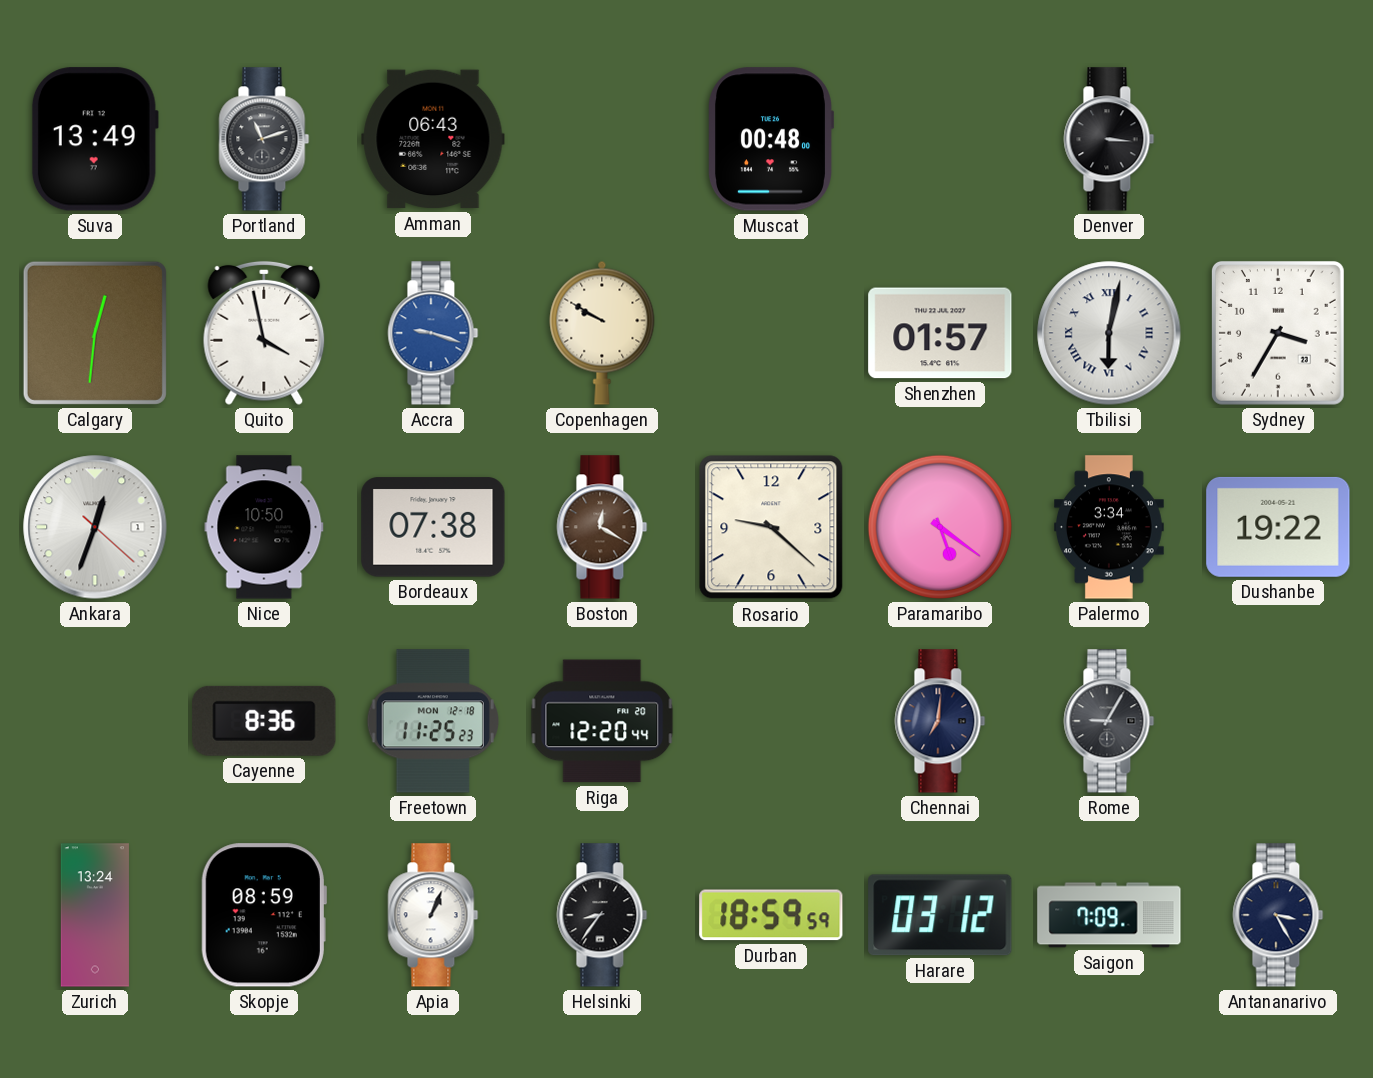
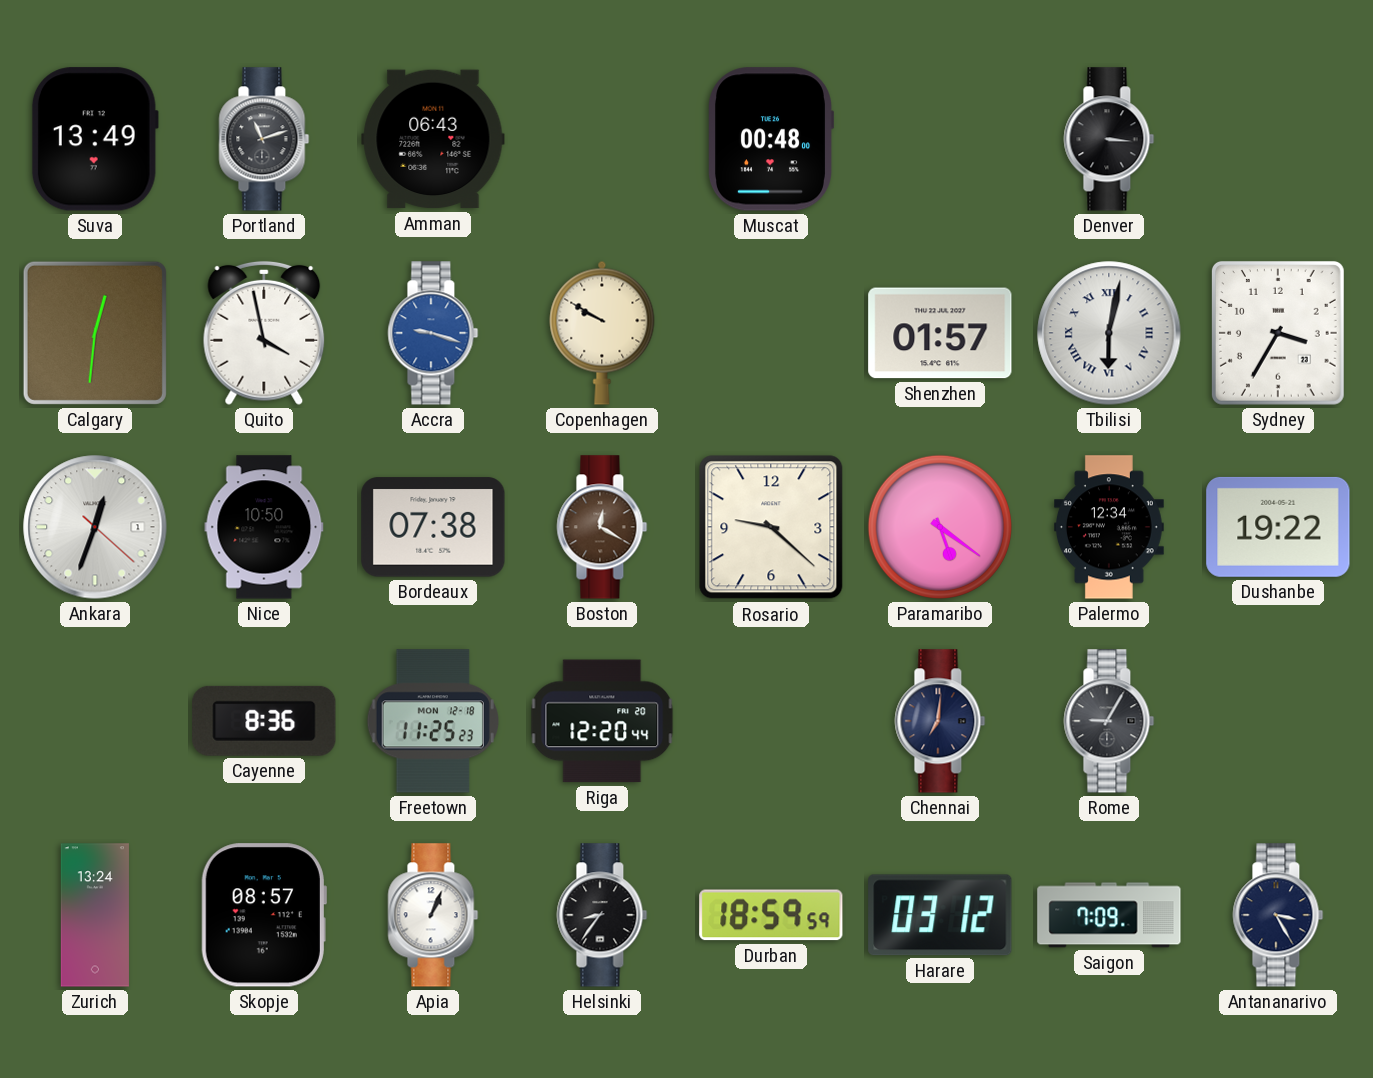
Palermo: 3:34 -> 12:34 (1109, 527)
Skopje: 08:59 -> 08:57 (264, 915)
